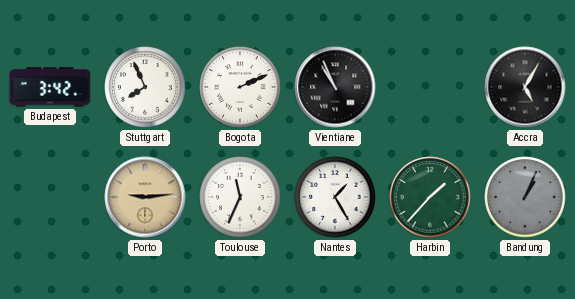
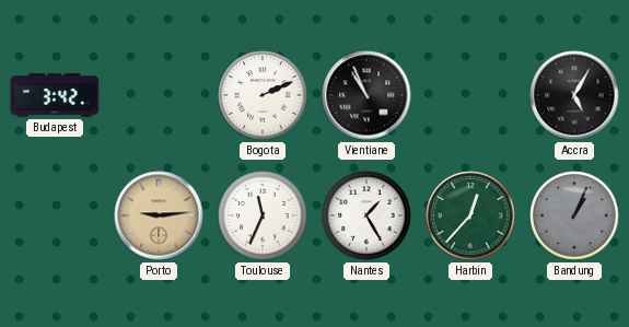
Stuttgart: 7:56 -> none (145, 87)
Harbin: 1:37 -> 12:37 (470, 215)
